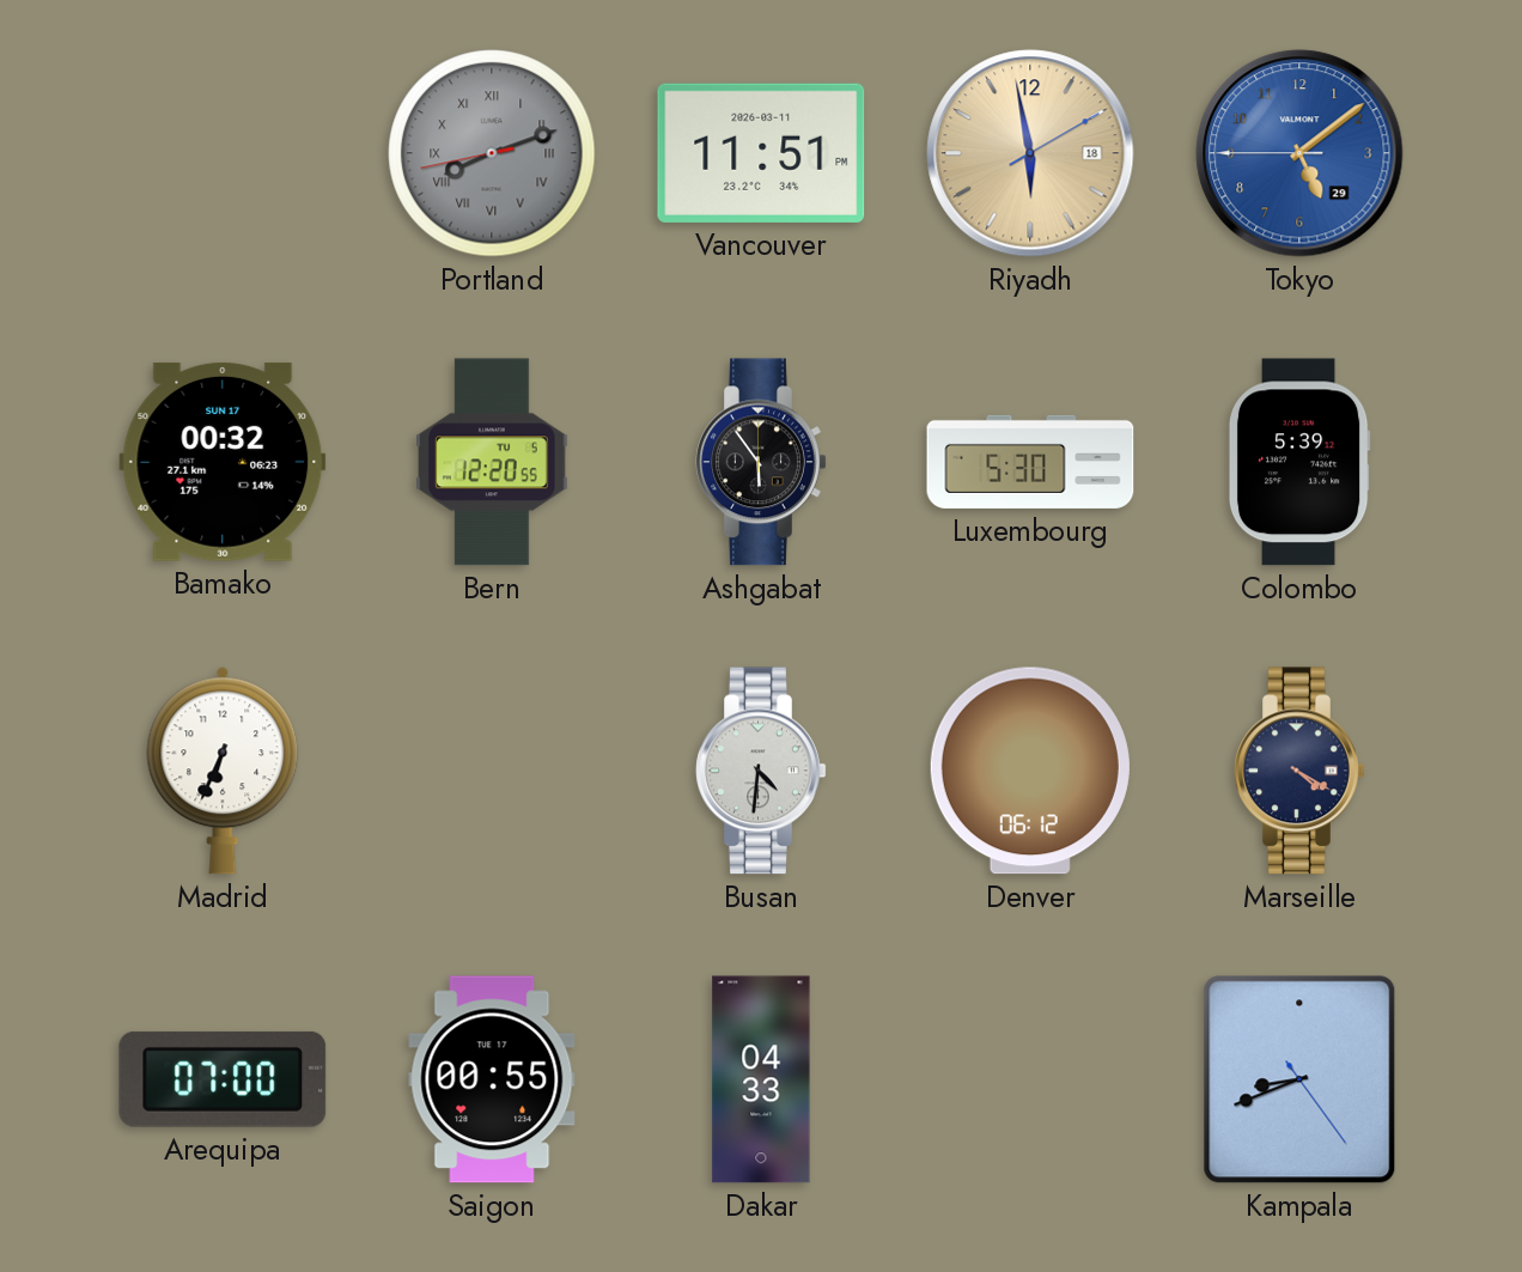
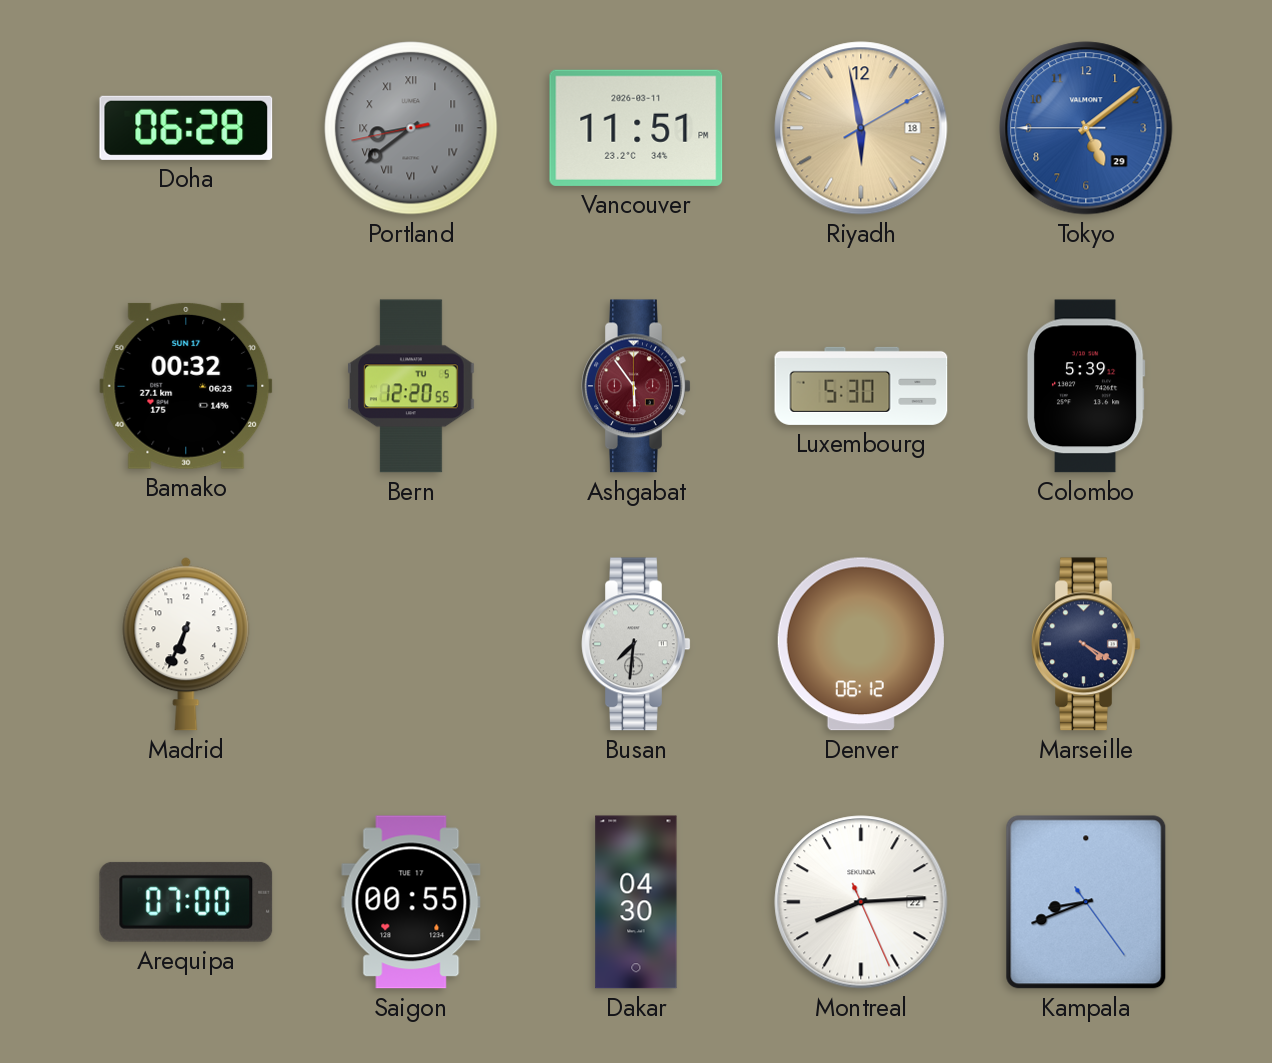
Doha: none -> 06:28 (186, 128)
Portland: 8:11 -> 8:38 (411, 128)
Ashgabat dial: black -> burgundy (636, 386)
Busan: 4:31 -> 7:31 (636, 644)
Dakar: 04:33 -> 04:30 (636, 902)
Montreal: none -> 8:14 (861, 902)
